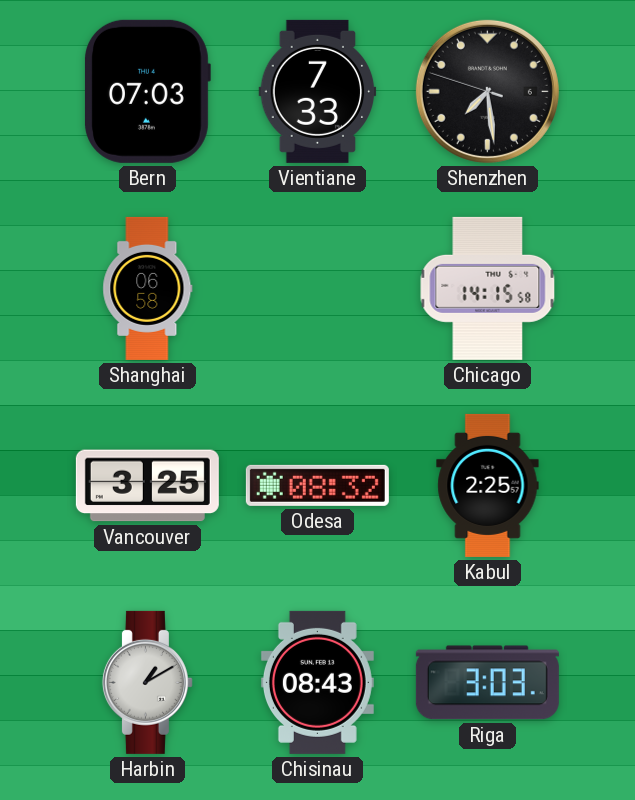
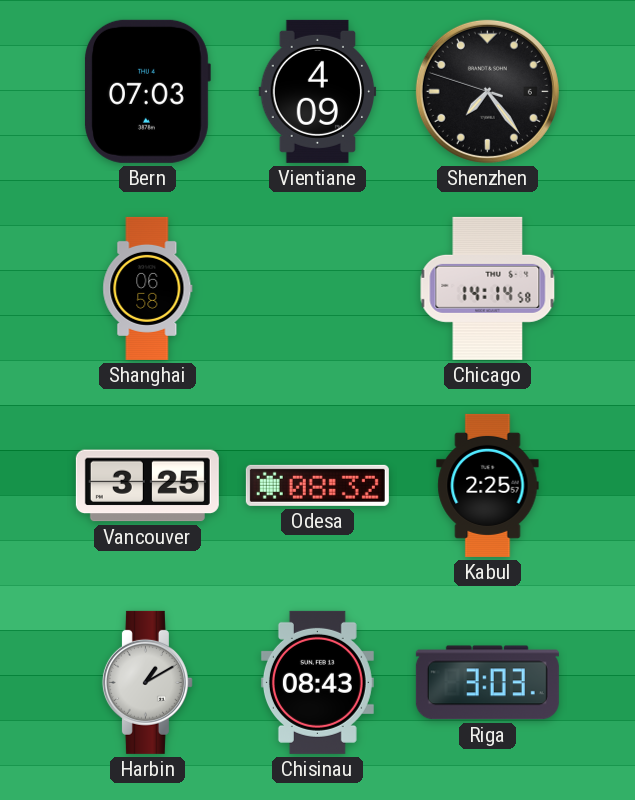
Vientiane: 7:33 -> 4:09 (318, 91)
Shenzhen: 7:28 -> 7:23 (487, 91)
Chicago: 14:15 -> 14:14 (488, 288)
